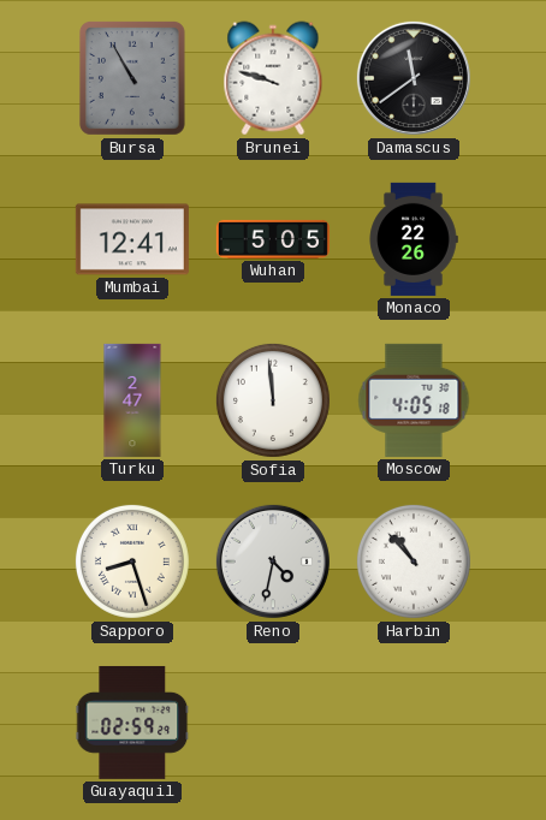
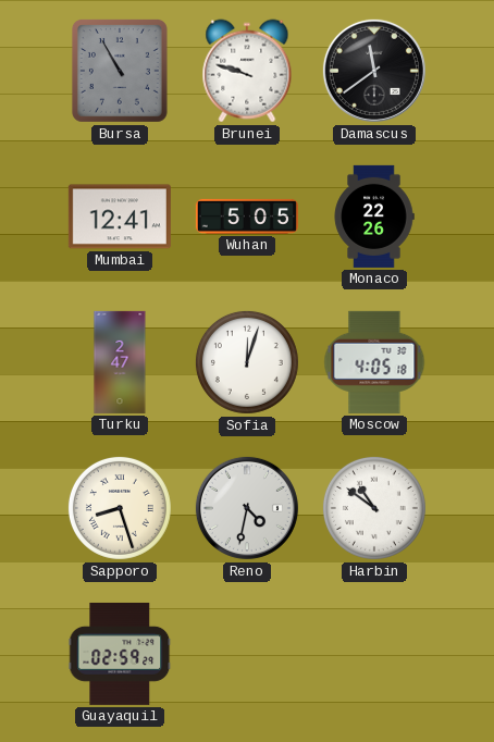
Sofia: 11:59 -> 12:03 (247, 362)
Harbin: 10:53 -> 10:51 (374, 508)
